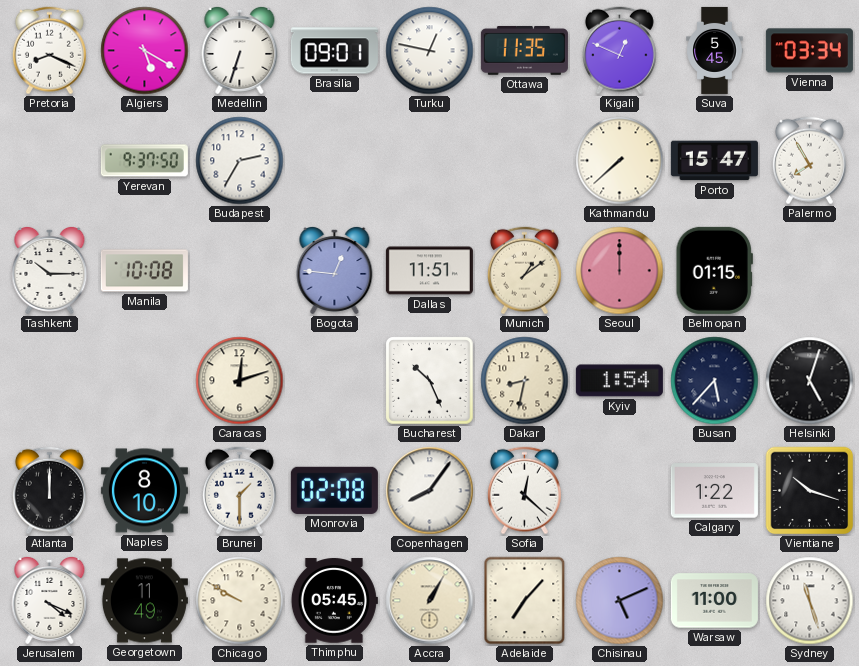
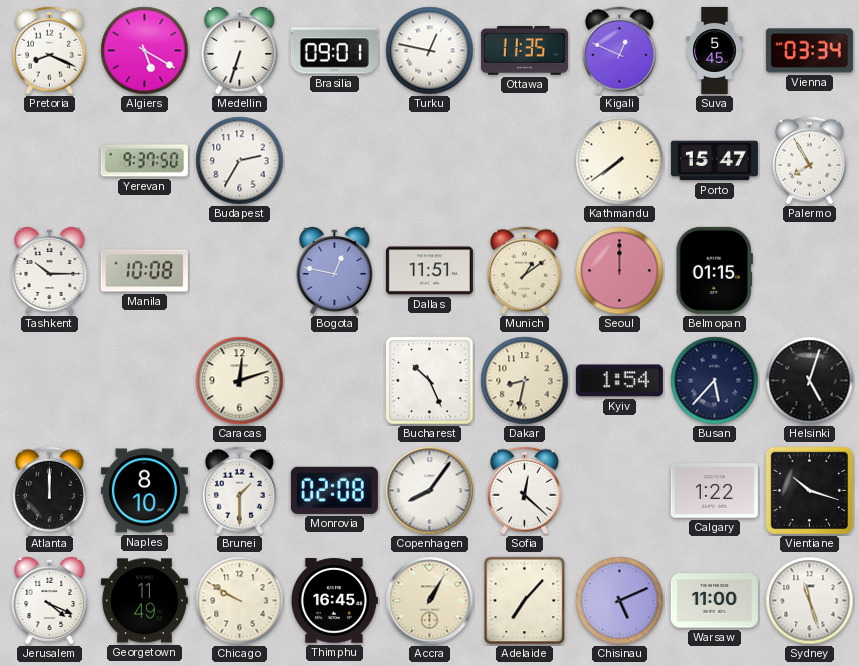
Kathmandu: 7:38 -> 7:39 (620, 161)
Bogota: 12:46 -> 12:47 (335, 270)
Thimphu: 05:45 -> 16:45 (334, 601)
